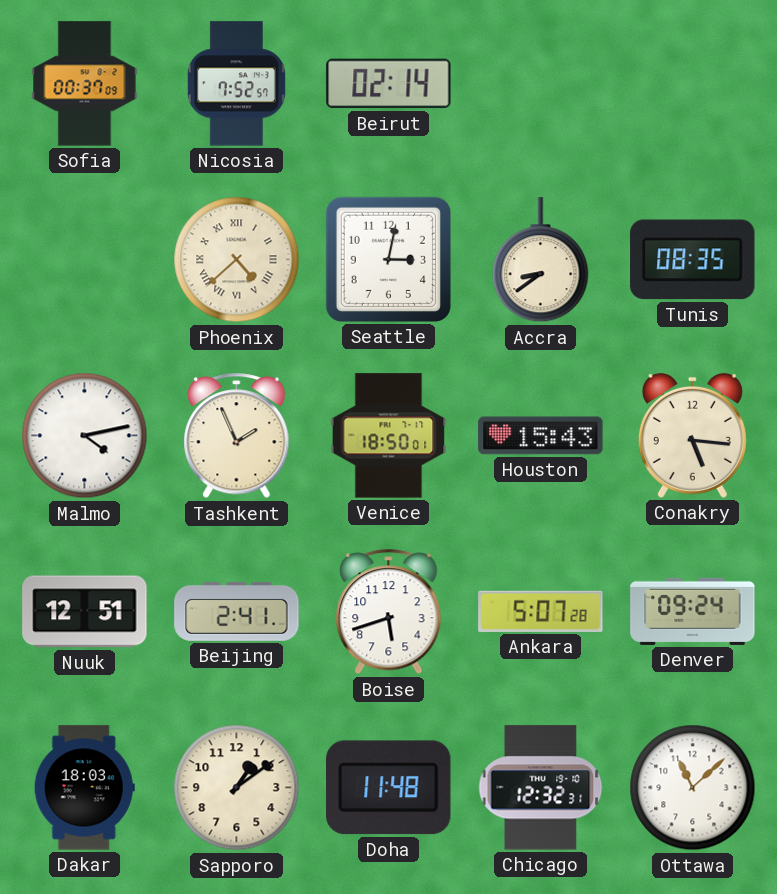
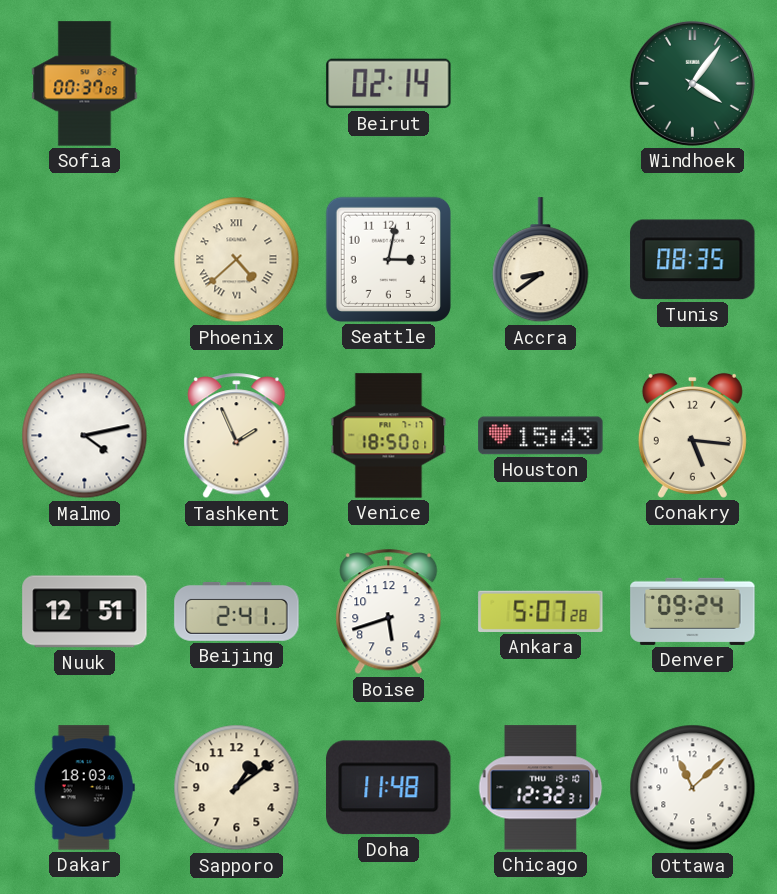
Nicosia: 7:52 -> none (236, 84)
Windhoek: none -> 4:06 (692, 83)
